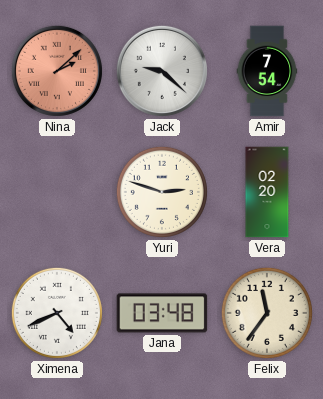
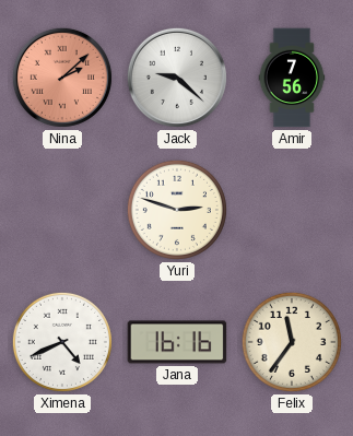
Amir: 7:54 -> 7:56 (292, 78)
Vera: 02:20 -> none (267, 192)
Jana: 03:48 -> 16:16 (177, 342)
